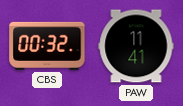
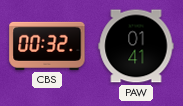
PAW: 11:41 -> 01:41 (136, 46)
